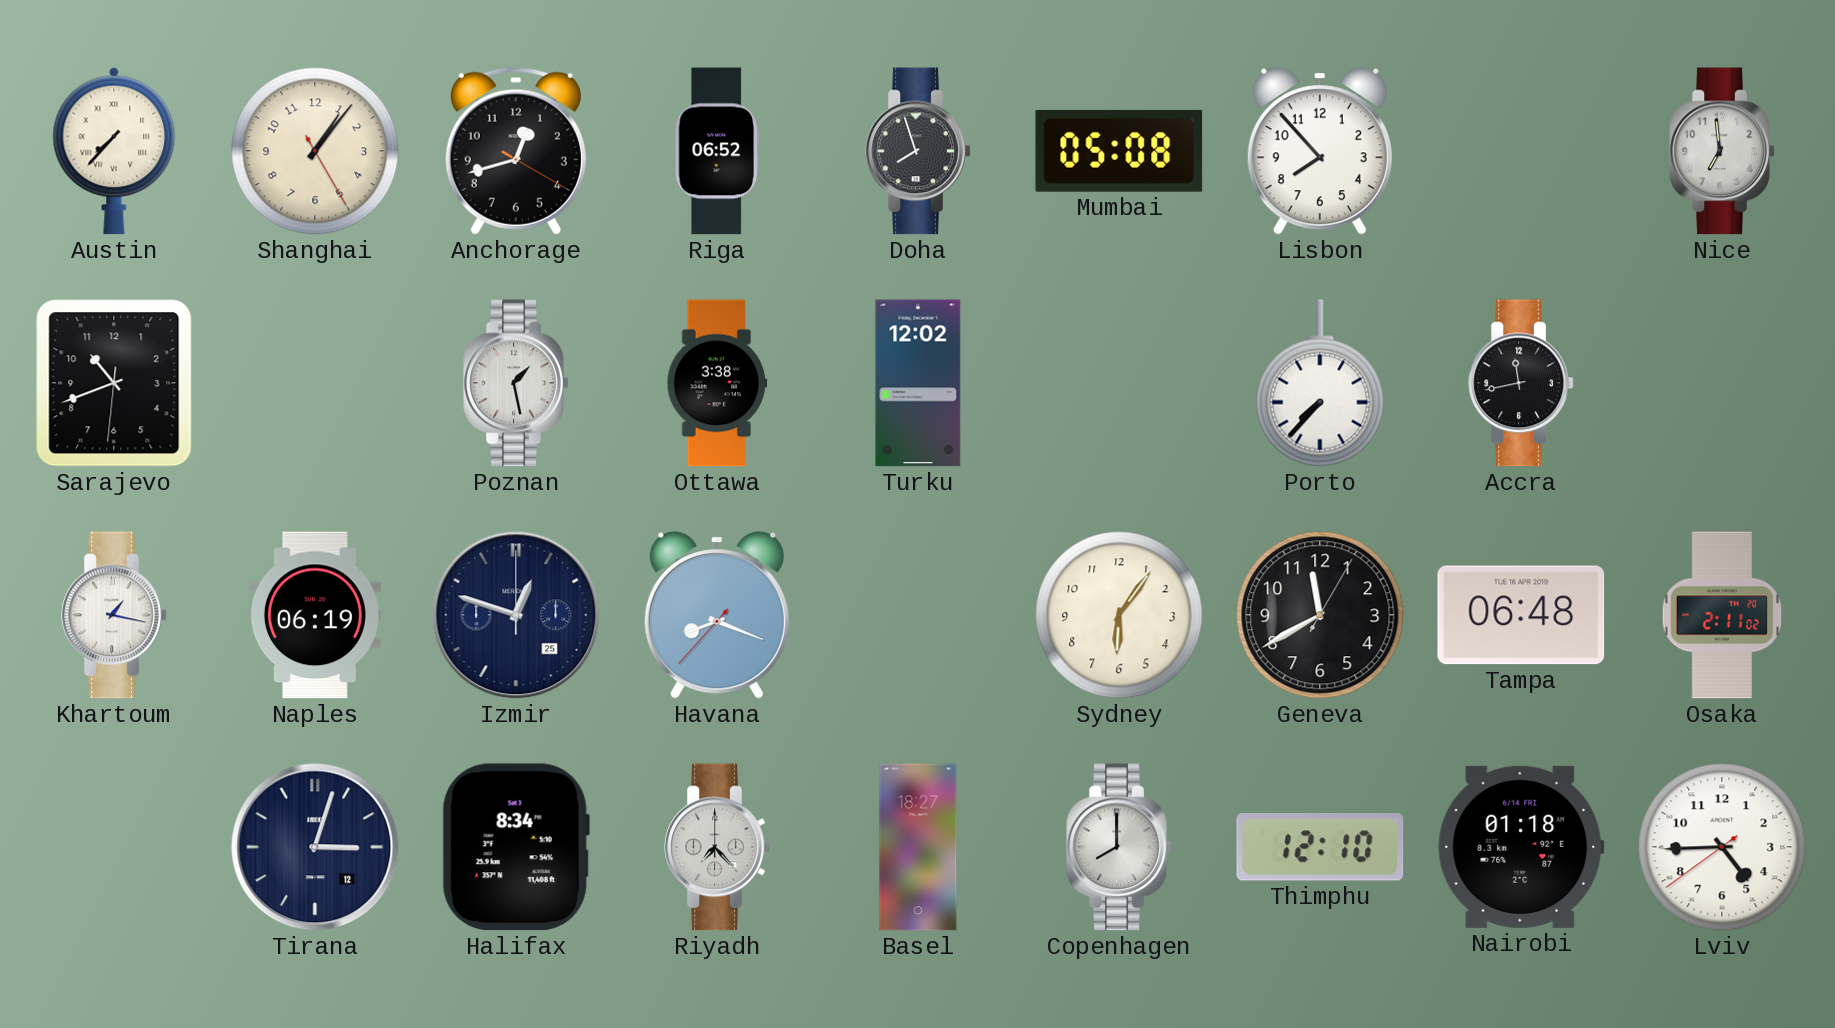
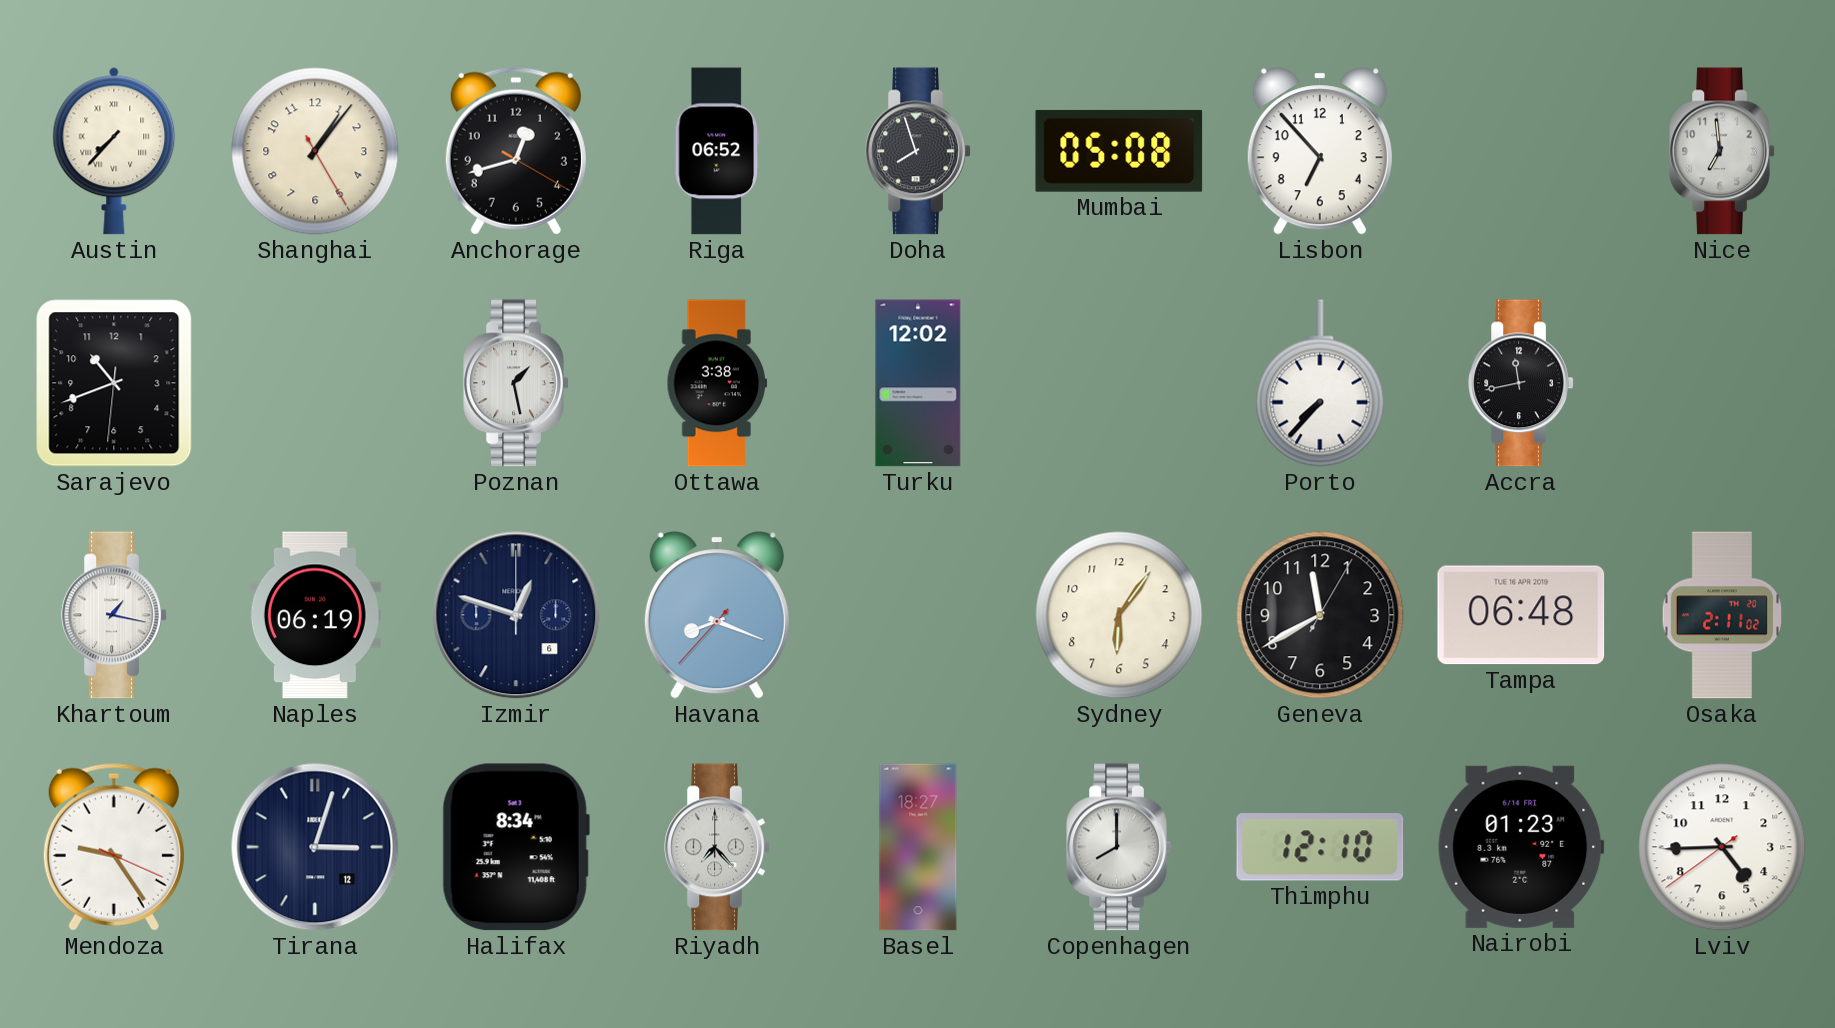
Lisbon: 7:53 -> 6:53 (1320, 151)
Izmir date: 25 -> 6 (516, 615)
Mendoza: none -> 9:24 (114, 847)
Nairobi: 01:18 -> 01:23 (1521, 847)
